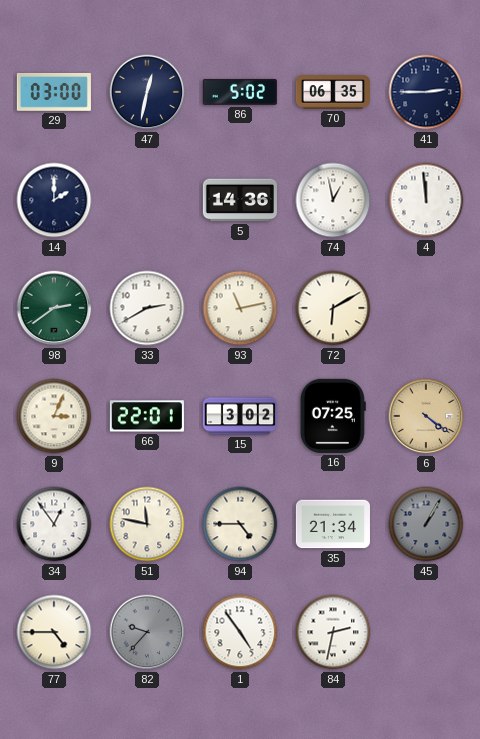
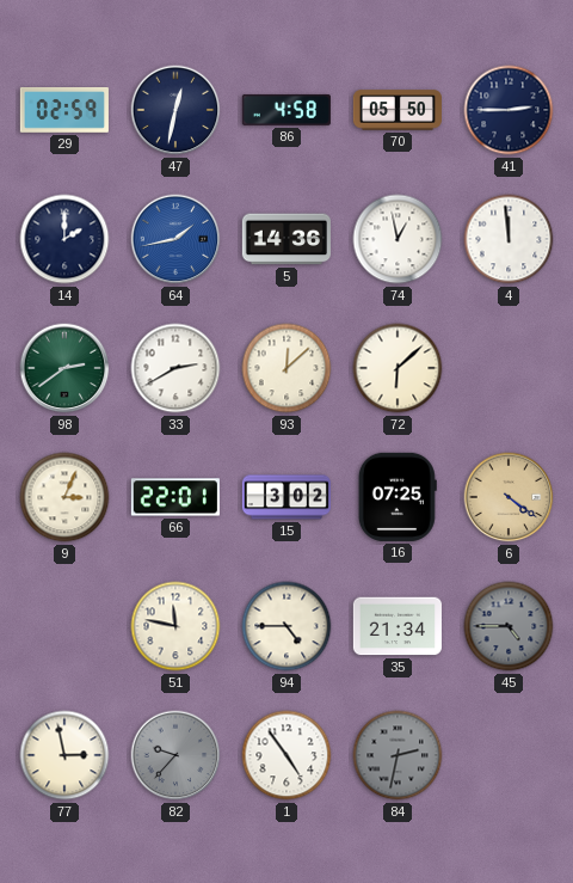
29: 03:00 -> 02:59 (64, 110)
86: 5:02 -> 4:58 (286, 110)
70: 06:35 -> 05:50 (398, 110)
64: none -> 1:43 (175, 239)
93: 11:13 -> 12:08 (286, 368)
72: 6:10 -> 6:08 (398, 368)
34: 12:54 -> none (54, 524)
45: 1:05 -> 4:45 (509, 626)
77: 4:45 -> 2:58 (64, 755)
84 dial: white -> grey (398, 755)
